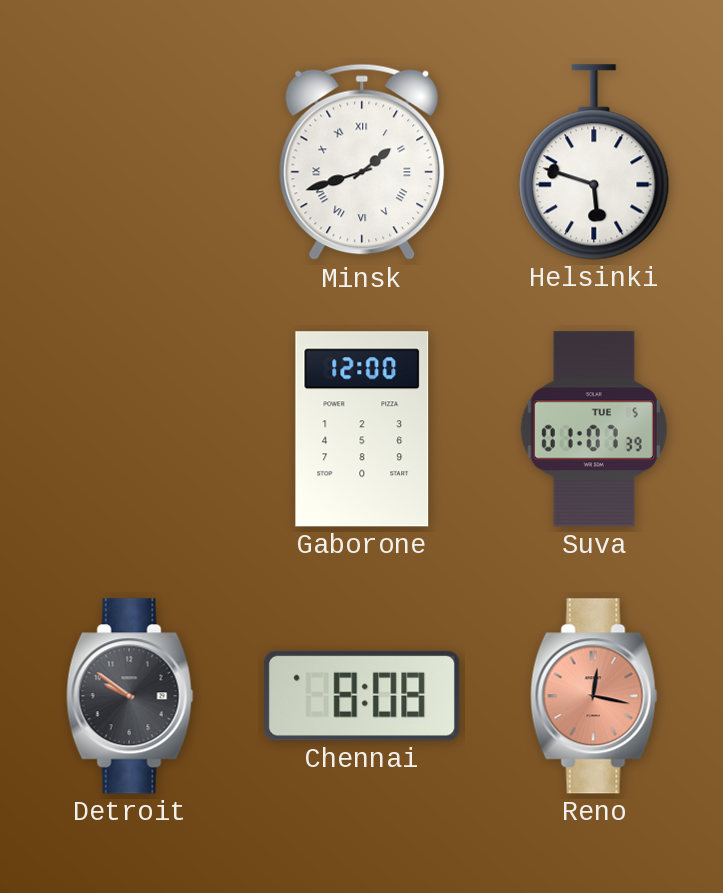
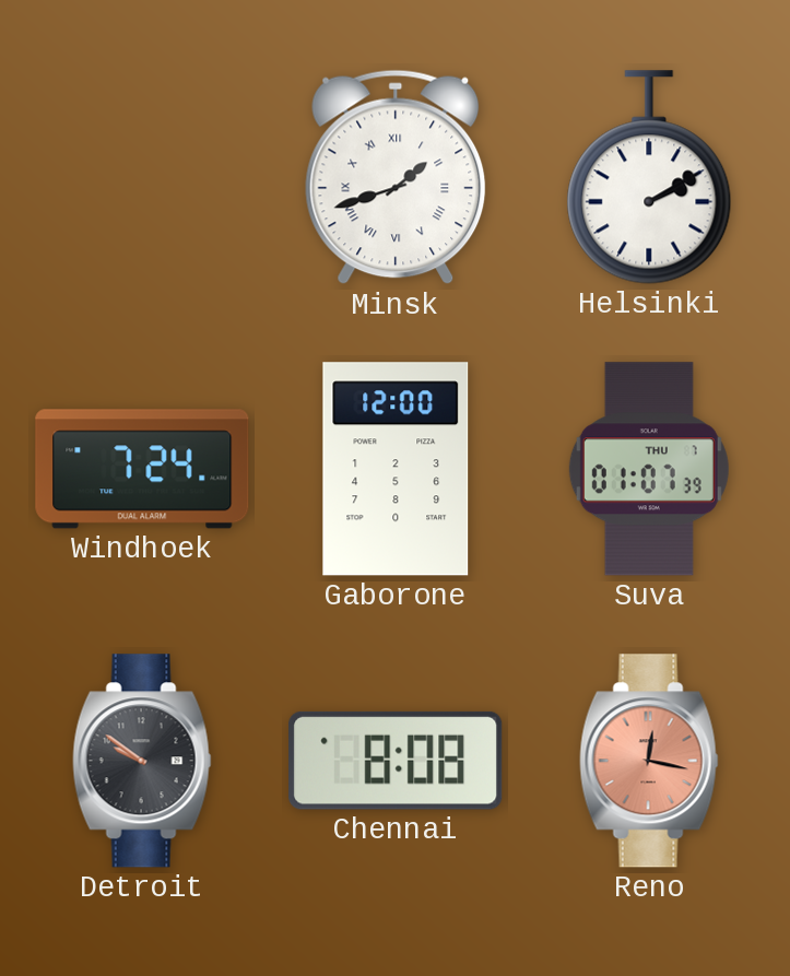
Helsinki: 5:48 -> 2:10 (649, 177)
Windhoek: none -> 7:24 (142, 469)
Suva date: TUE 5 -> THU 7 (649, 469)
